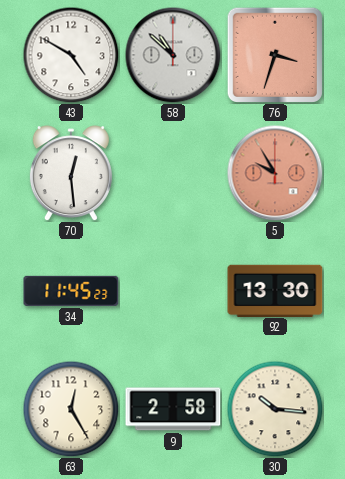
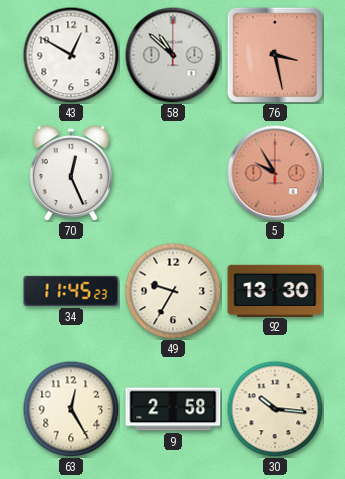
43: 4:50 -> 12:50 (71, 55)
76: 3:33 -> 3:28 (274, 54)
70: 12:29 -> 12:26 (71, 173)
49: none -> 9:35 (173, 291)
